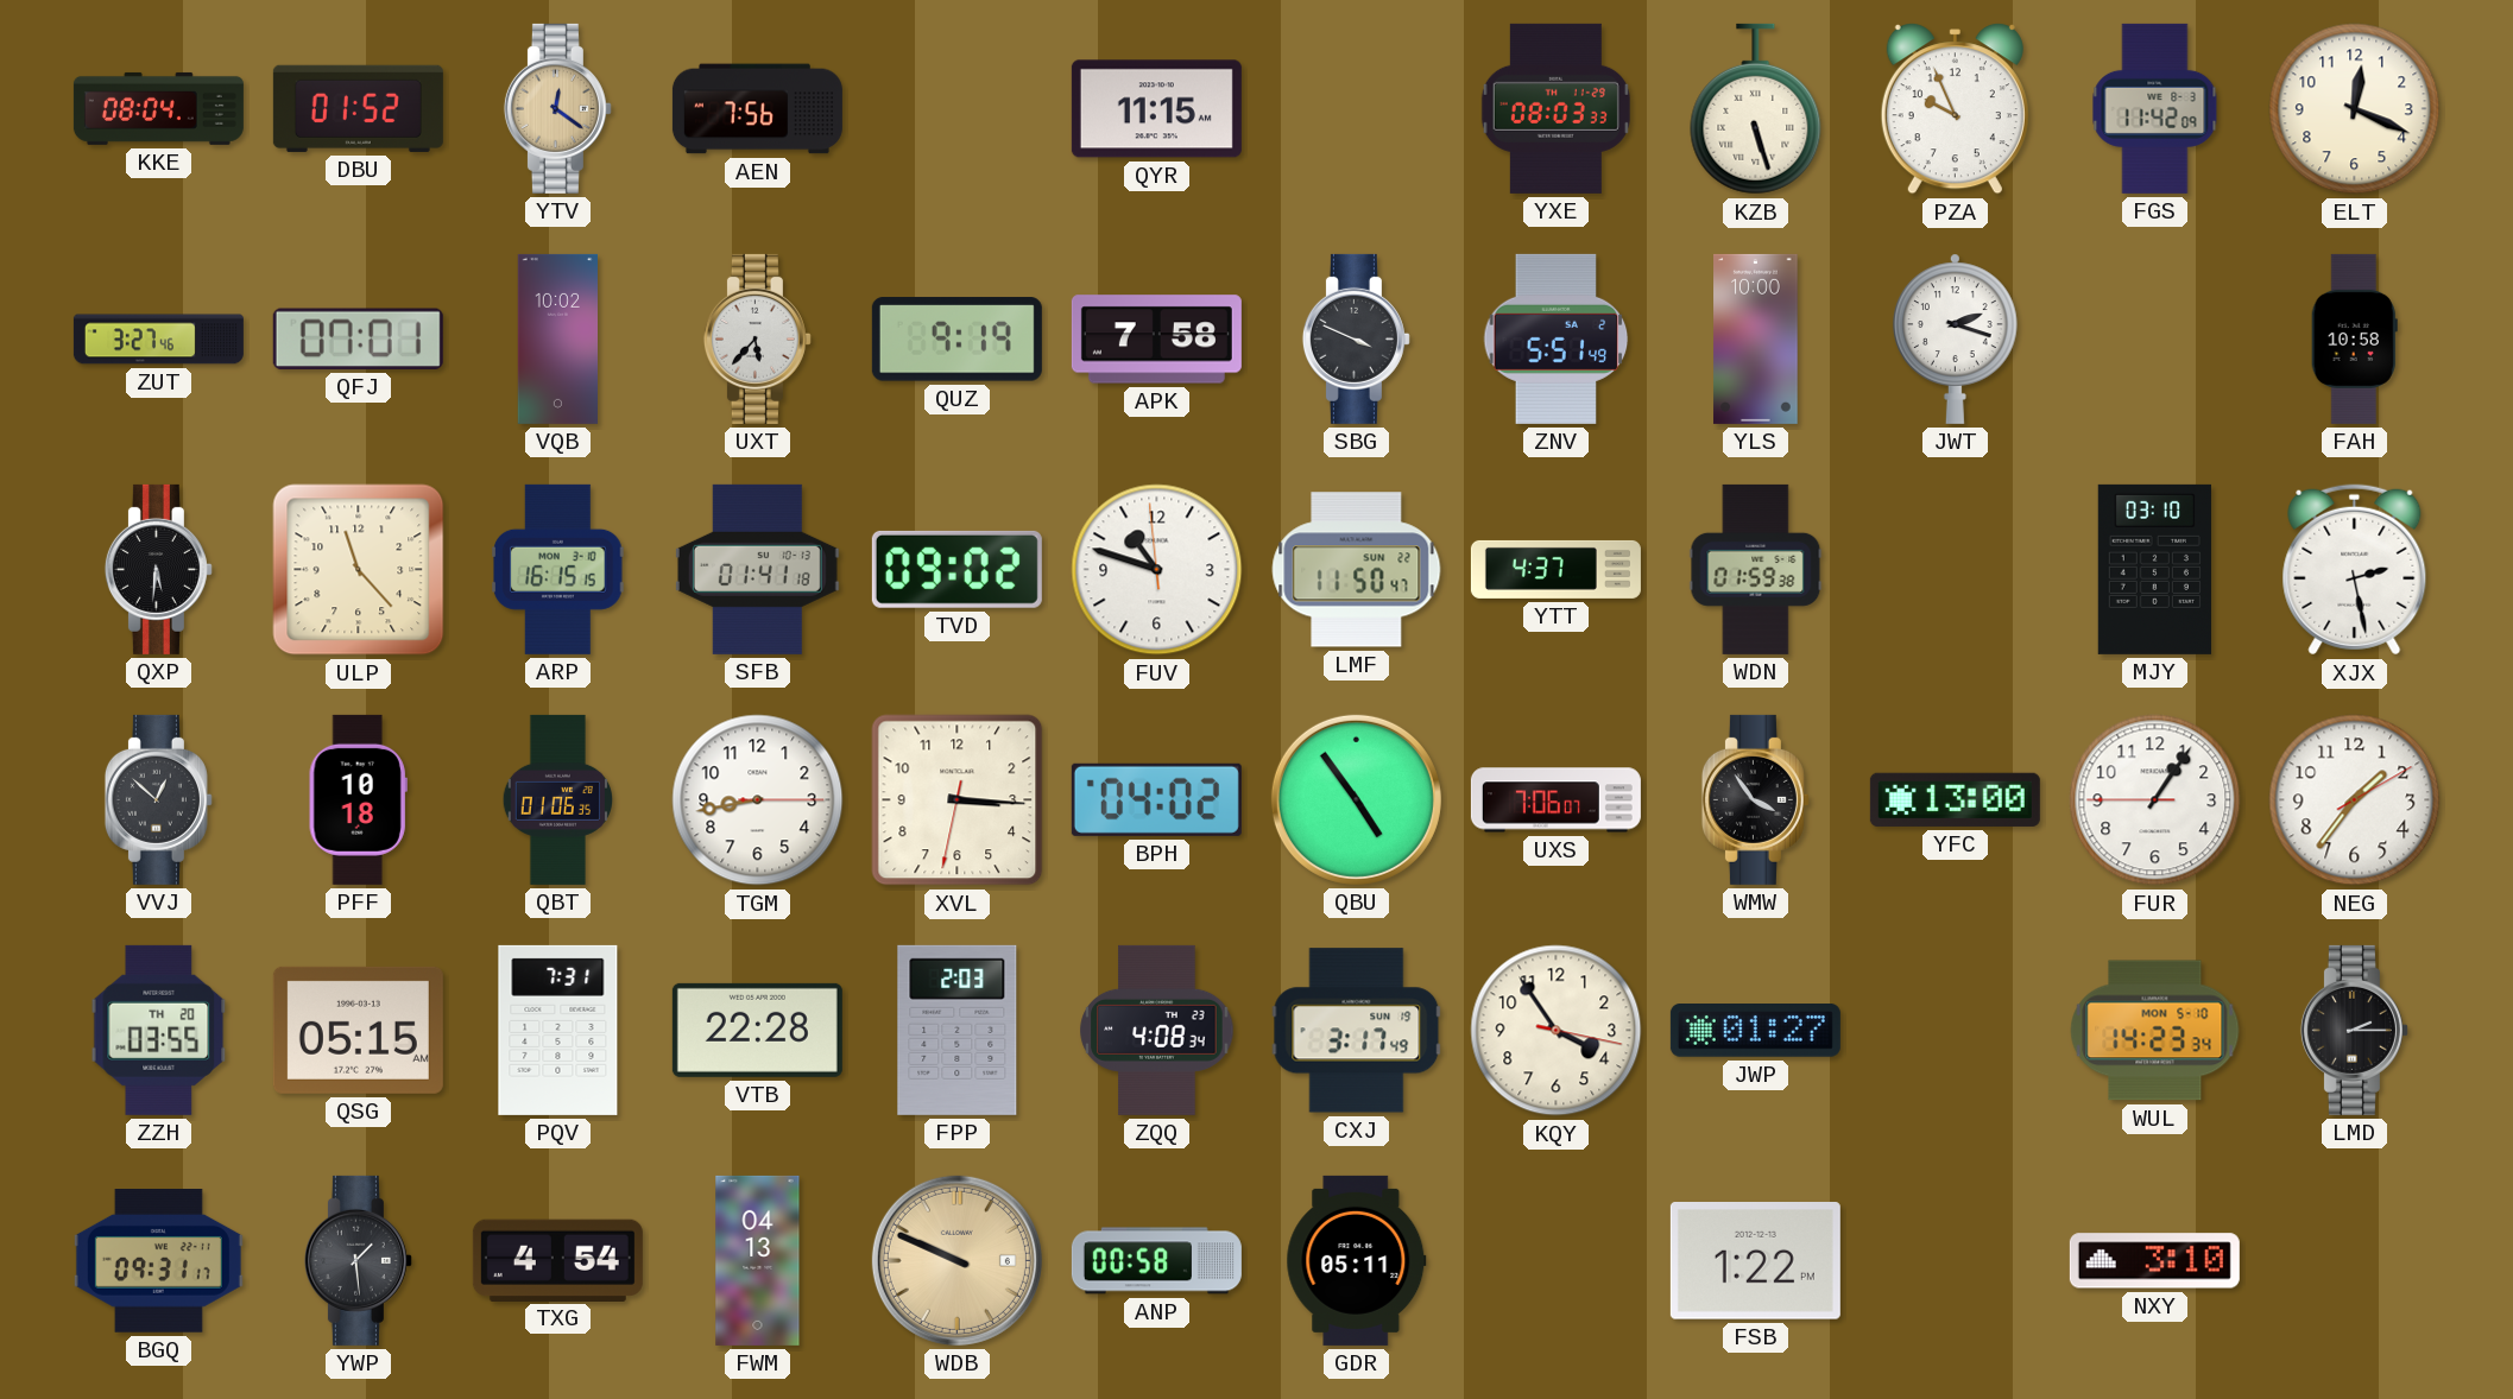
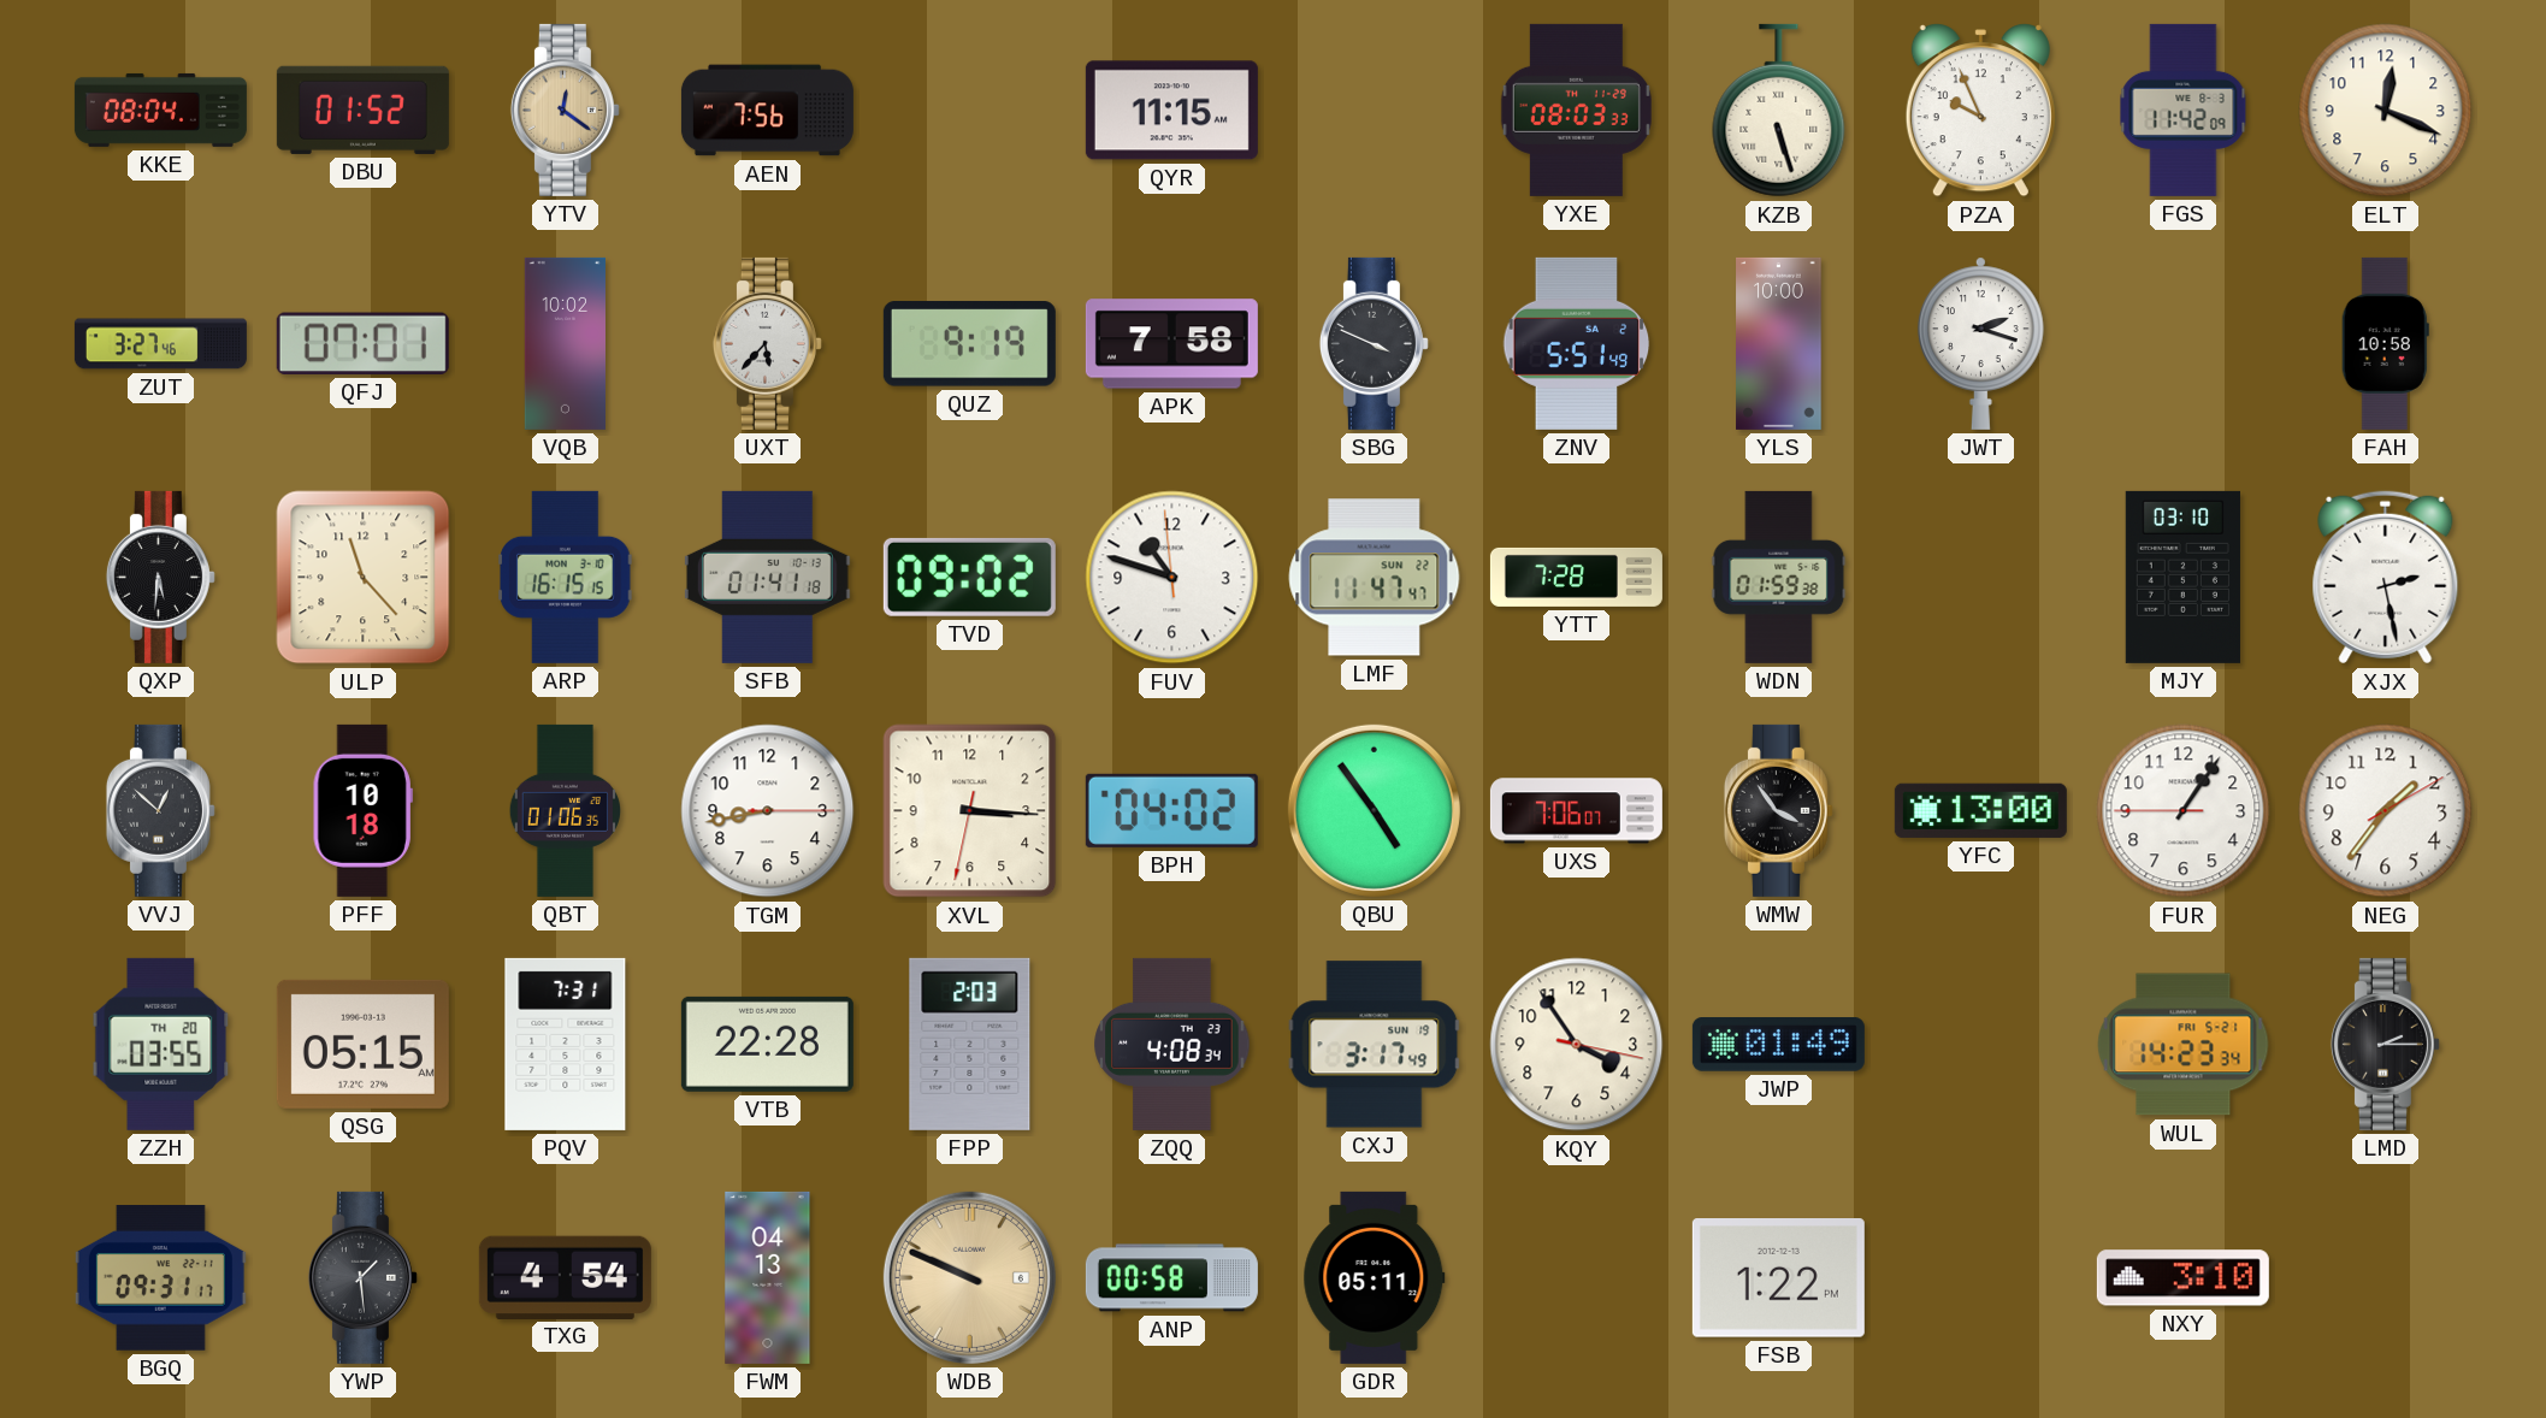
LMF: 11:50 -> 11:47 (1375, 578)
YTT: 4:37 -> 7:28 (1576, 577)
JWP: 01:27 -> 01:49 (1778, 1045)
WUL date: MON 5-10 -> FRI 5-21 (2184, 1045)
